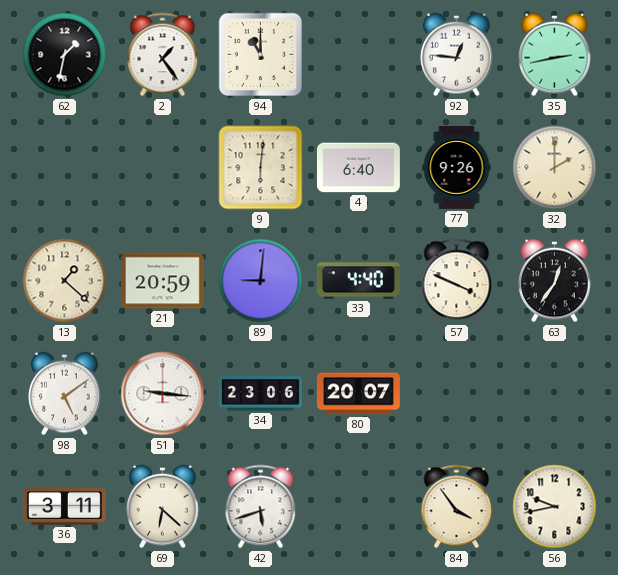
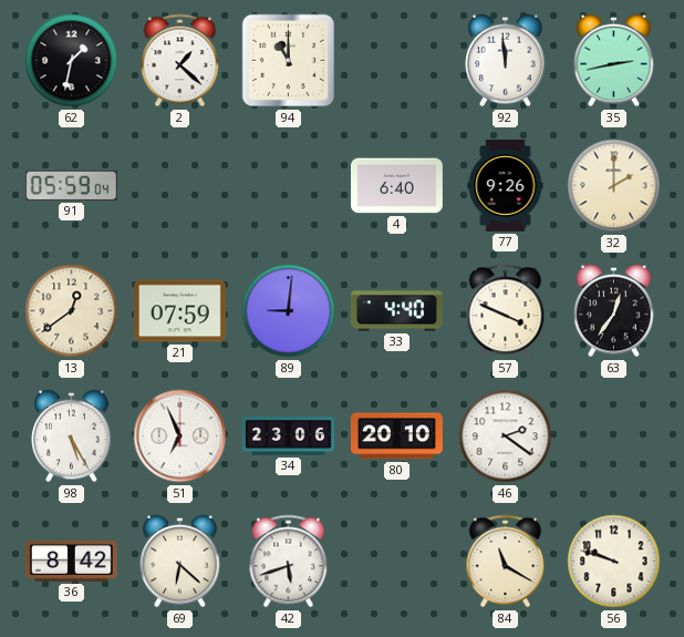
2: 1:24 -> 1:22 (180, 61)
92: 12:46 -> 11:59 (506, 61)
91: none -> 05:59 (71, 185)
9: 6:01 -> none (261, 168)
13: 1:22 -> 12:39 (72, 311)
21: 20:59 -> 07:59 (179, 311)
98: 5:09 -> 5:25 (72, 436)
51: 9:16 -> 6:56 (180, 436)
80: 20:07 -> 20:10 (396, 436)
46: none -> 2:21 (506, 436)
36: 3:11 -> 8:42 (71, 562)
84: 3:54 -> 11:20 (506, 562)
56: 9:43 -> 9:48 (614, 562)
